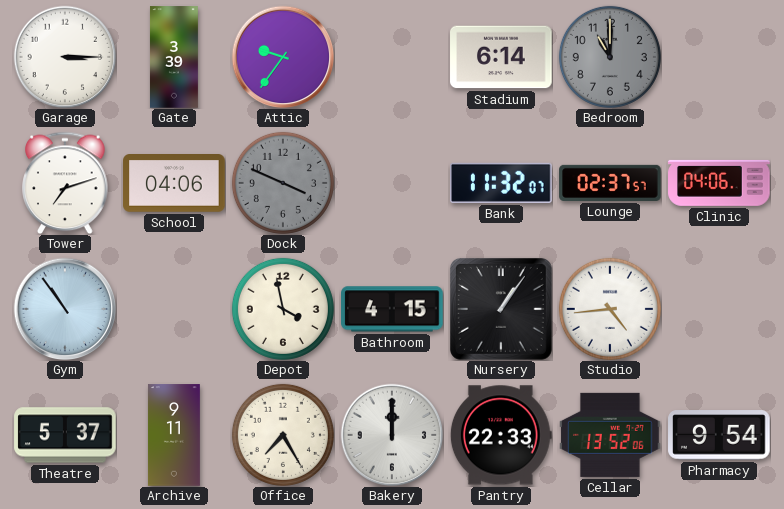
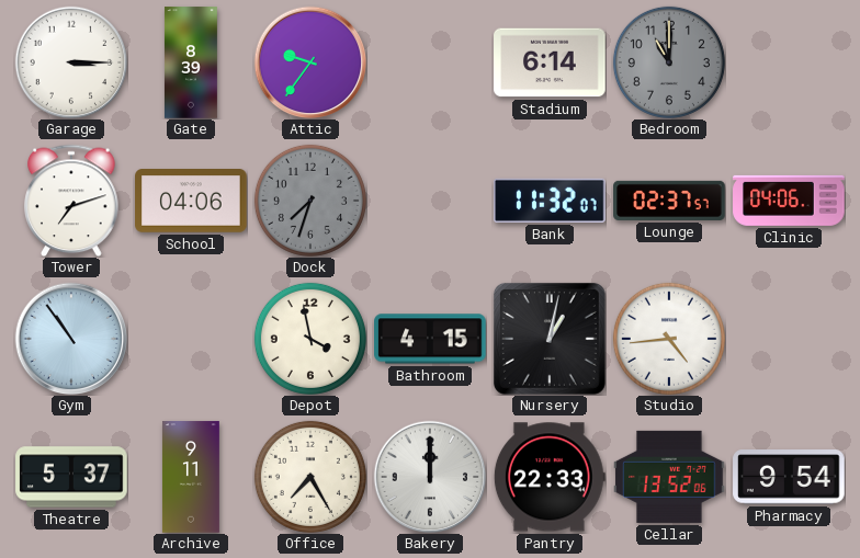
Gate: 3:39 -> 8:39 (191, 62)
Dock: 3:49 -> 7:33 (310, 201)
Nursery: 1:06 -> 1:02 (550, 339)
